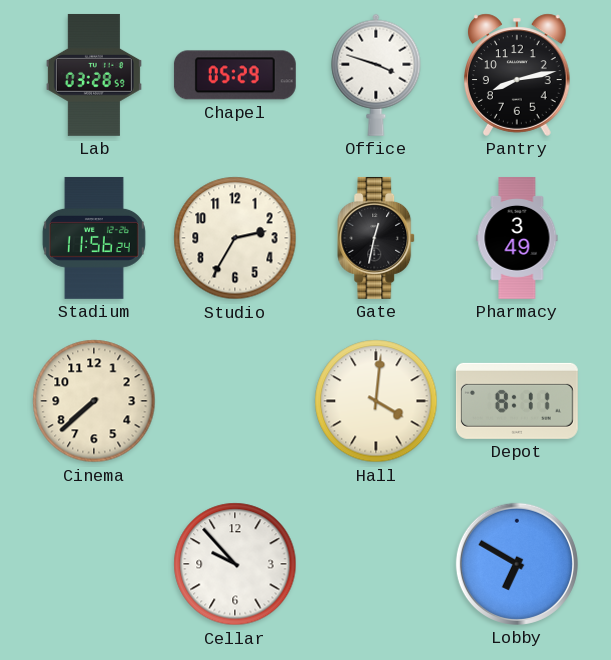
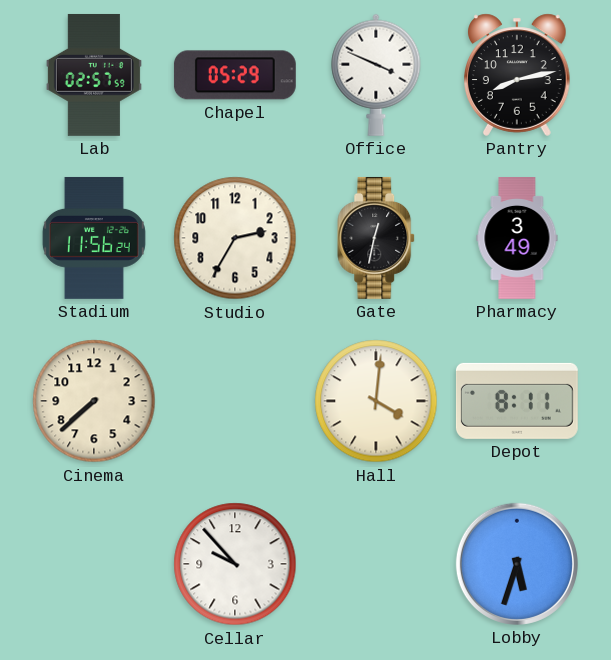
Lab: 03:28 -> 02:57 (94, 75)
Office: 3:48 -> 3:49 (376, 75)
Lobby: 6:50 -> 5:33 (517, 564)
